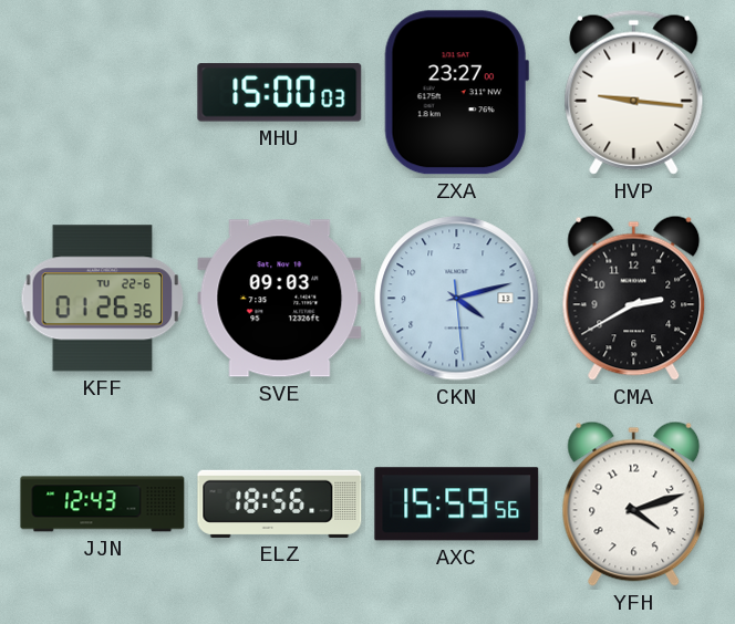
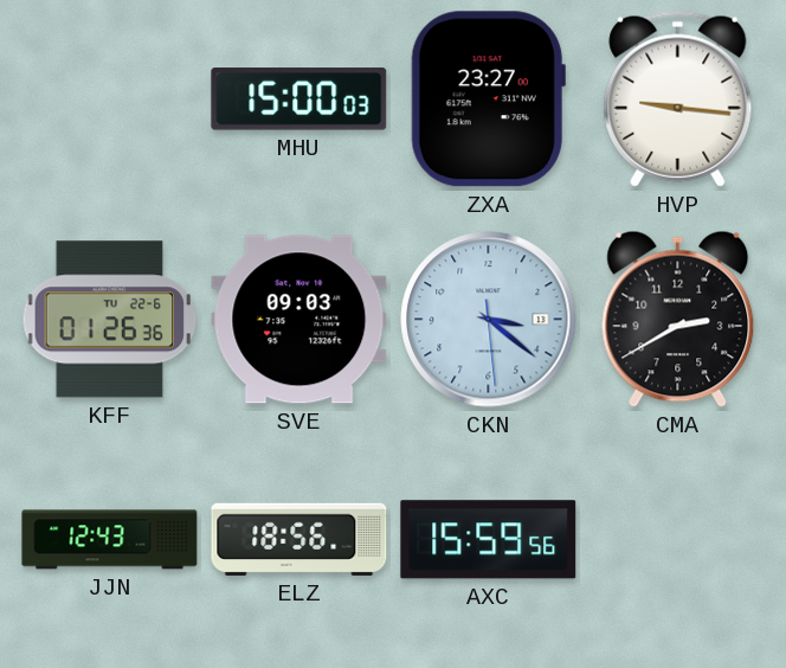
CKN: 4:12 -> 3:21 (489, 320)
YFH: 4:12 -> none (634, 503)
